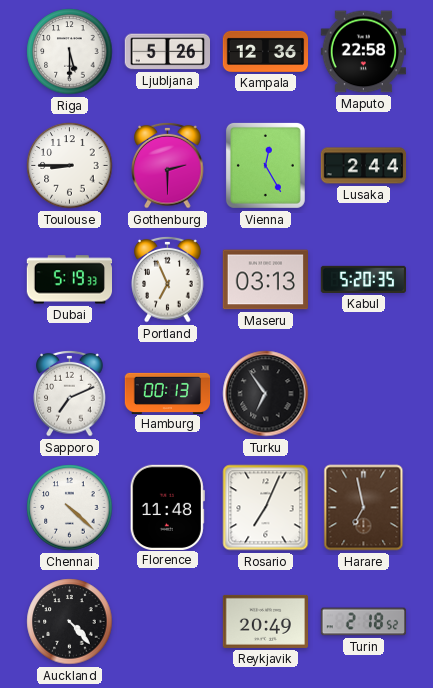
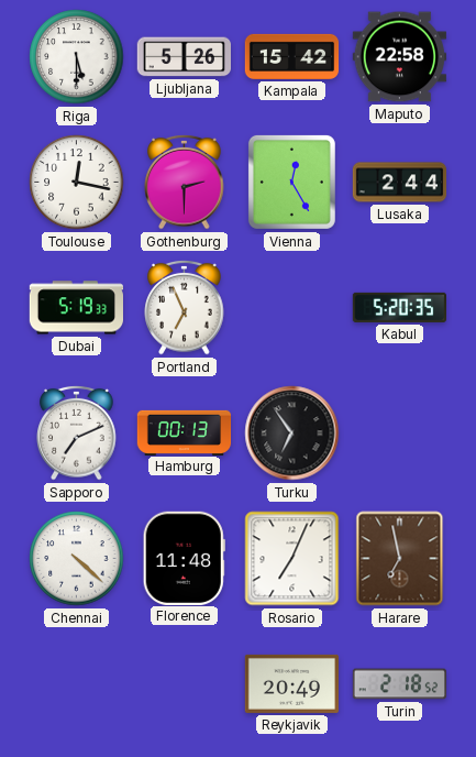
Kampala: 12:36 -> 15:42 (292, 56)
Toulouse: 8:45 -> 12:17 (77, 183)
Maseru: 03:13 -> none (265, 280)
Auckland: 4:23 -> none (70, 622)
